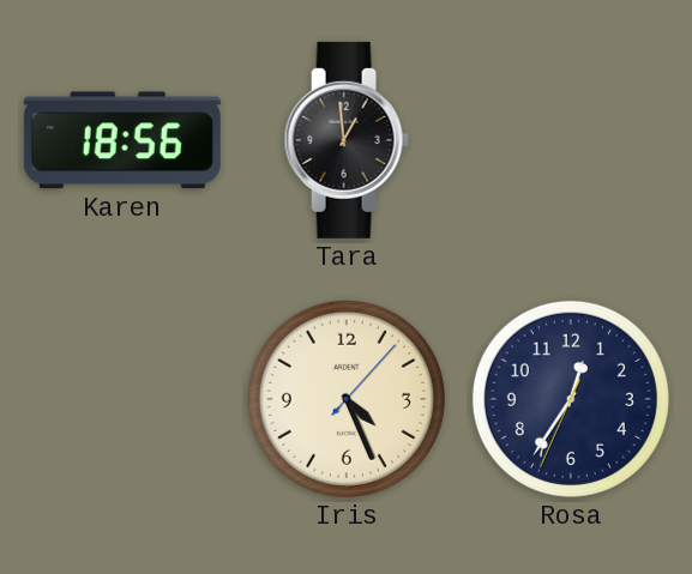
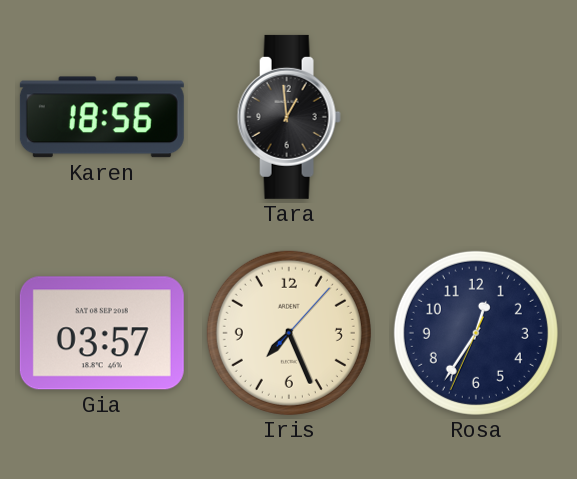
Gia: none -> 03:57 (102, 333)
Iris: 4:26 -> 7:26 (289, 333)
